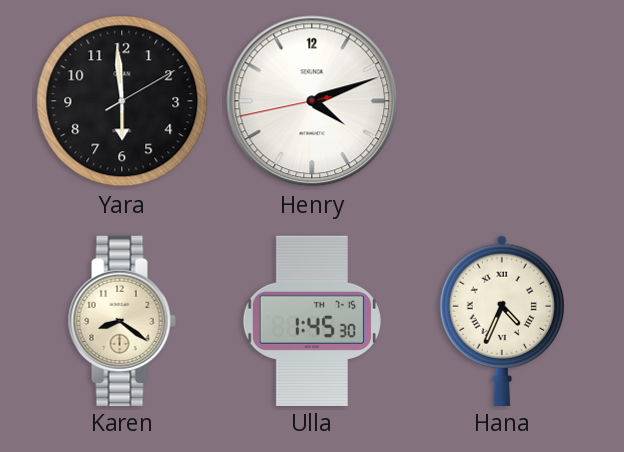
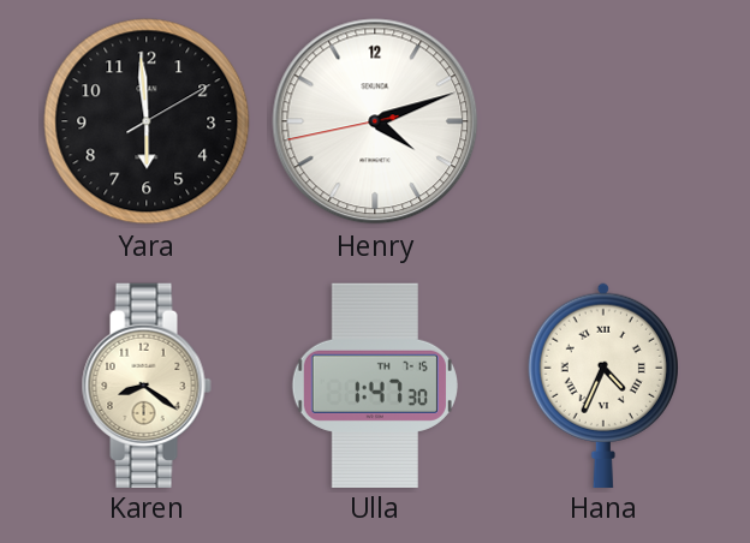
Ulla: 1:45 -> 1:47 (375, 384)
